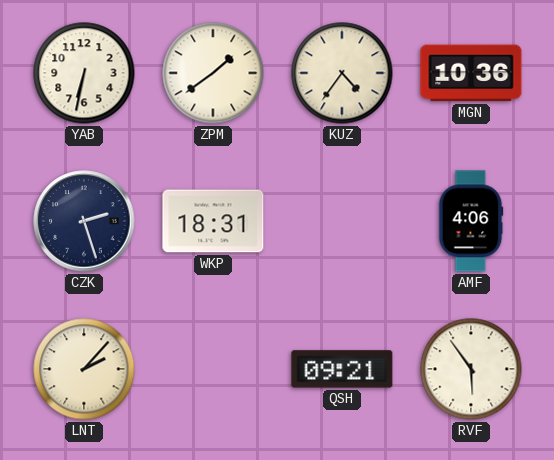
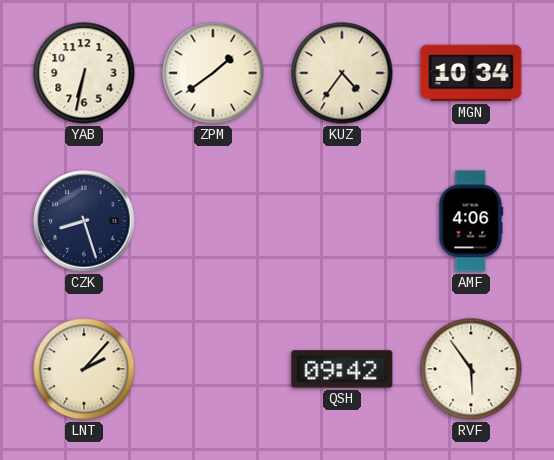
MGN: 10:36 -> 10:34 (471, 73)
CZK: 2:27 -> 8:27 (84, 221)
WKP: 18:31 -> none (213, 221)
QSH: 09:21 -> 09:42 (342, 369)
